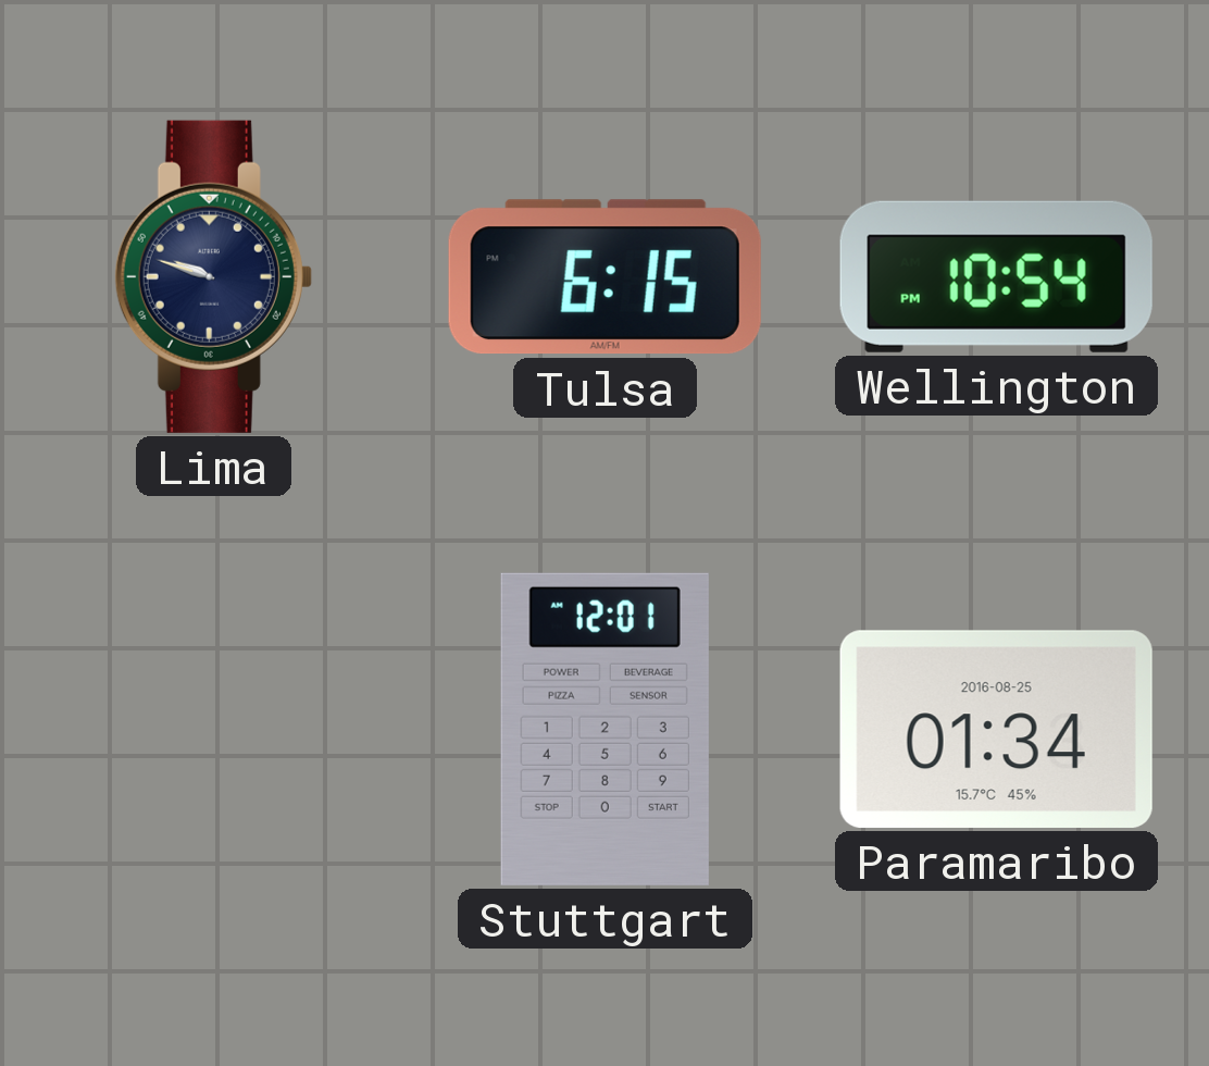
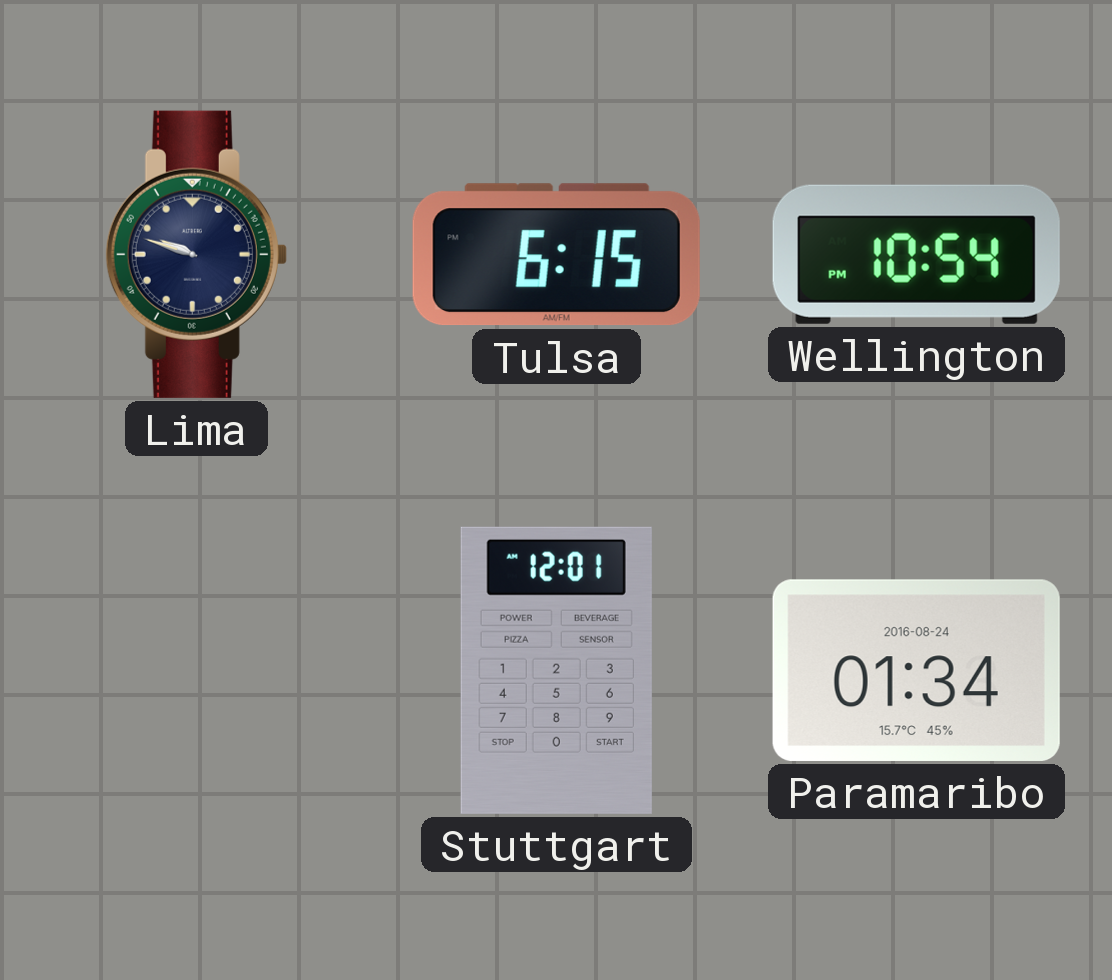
Paramaribo date: 2016-08-25 -> 2016-08-24 (916, 670)
